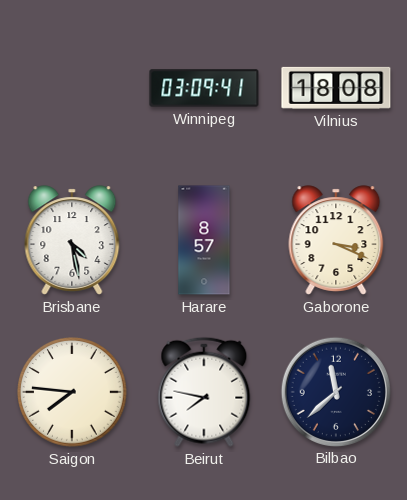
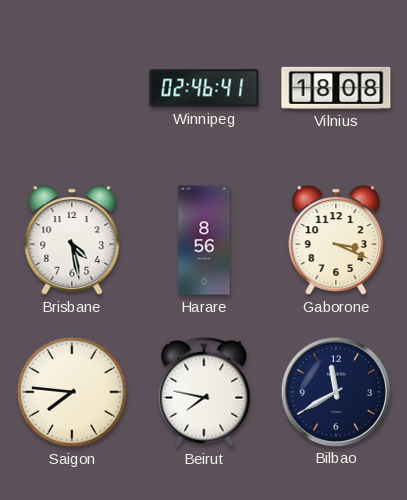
Winnipeg: 03:09 -> 02:46 (204, 88)
Harare: 8:57 -> 8:56 (204, 240)
Bilbao: 11:38 -> 11:40 (335, 391)
